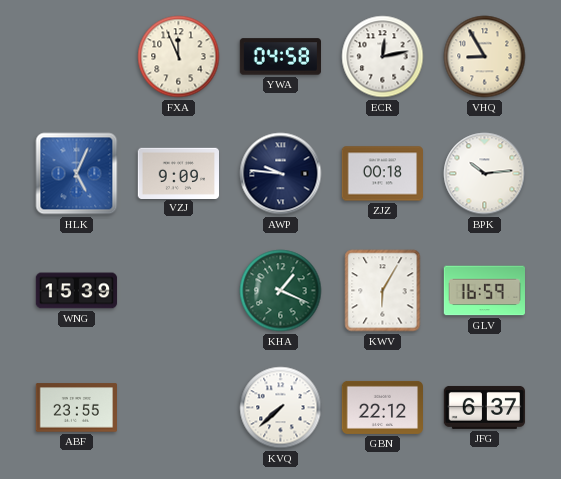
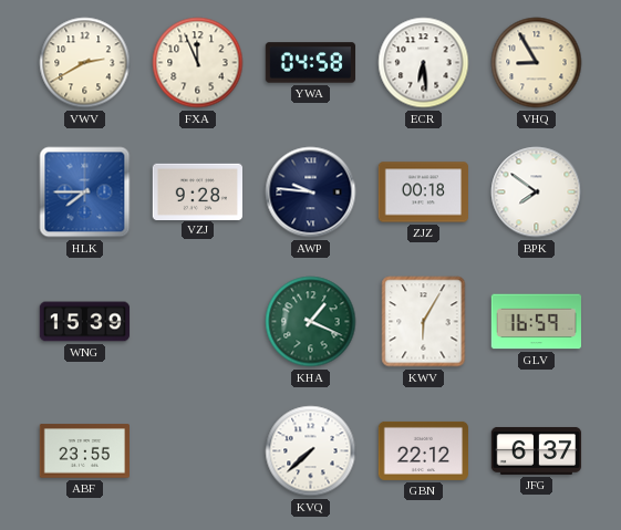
VWV: none -> 2:40 (85, 63)
ECR: 12:13 -> 6:29 (424, 63)
HLK: 5:04 -> 7:45 (85, 193)
VZJ: 9:09 -> 9:28 (197, 191)
BPK: 10:14 -> 7:51 (537, 193)
